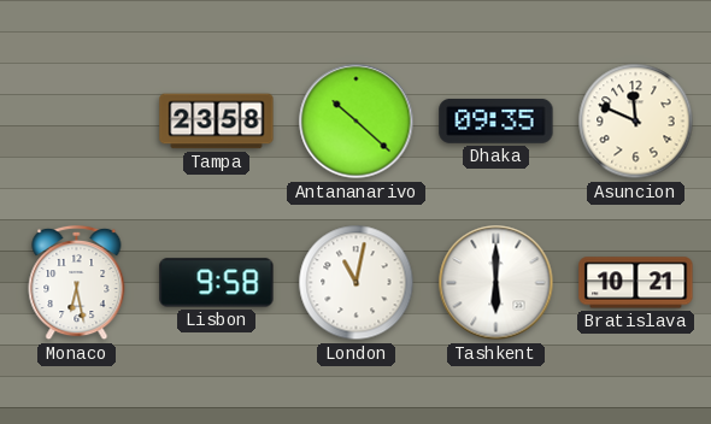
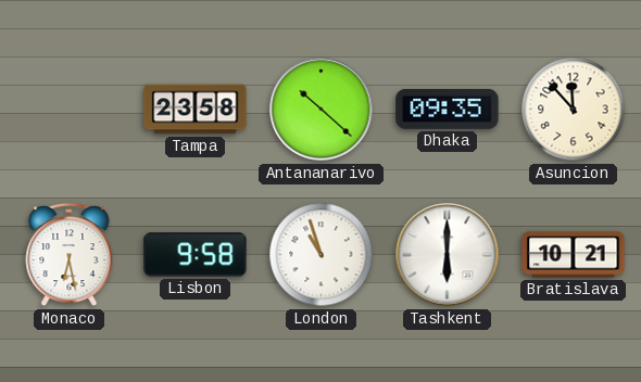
Asuncion: 11:49 -> 11:53 (574, 110)
London: 11:02 -> 10:57 (322, 255)
